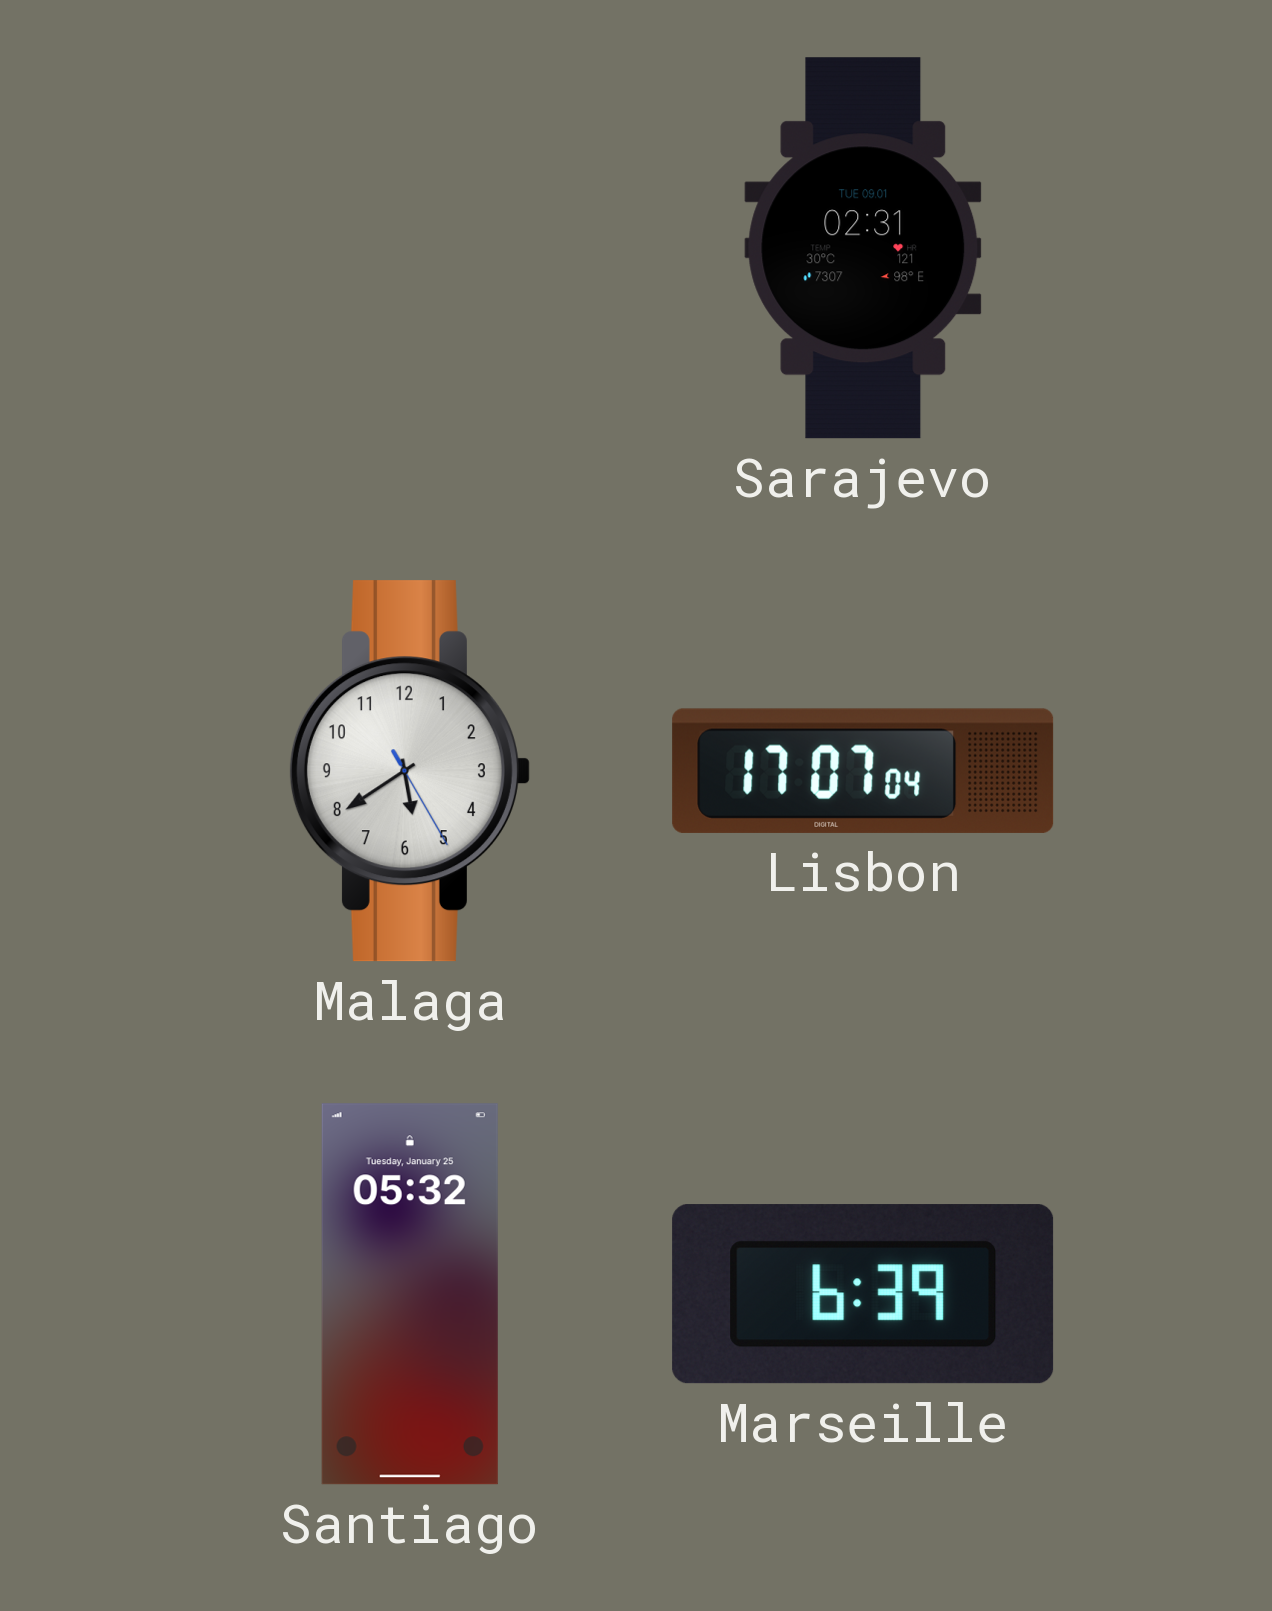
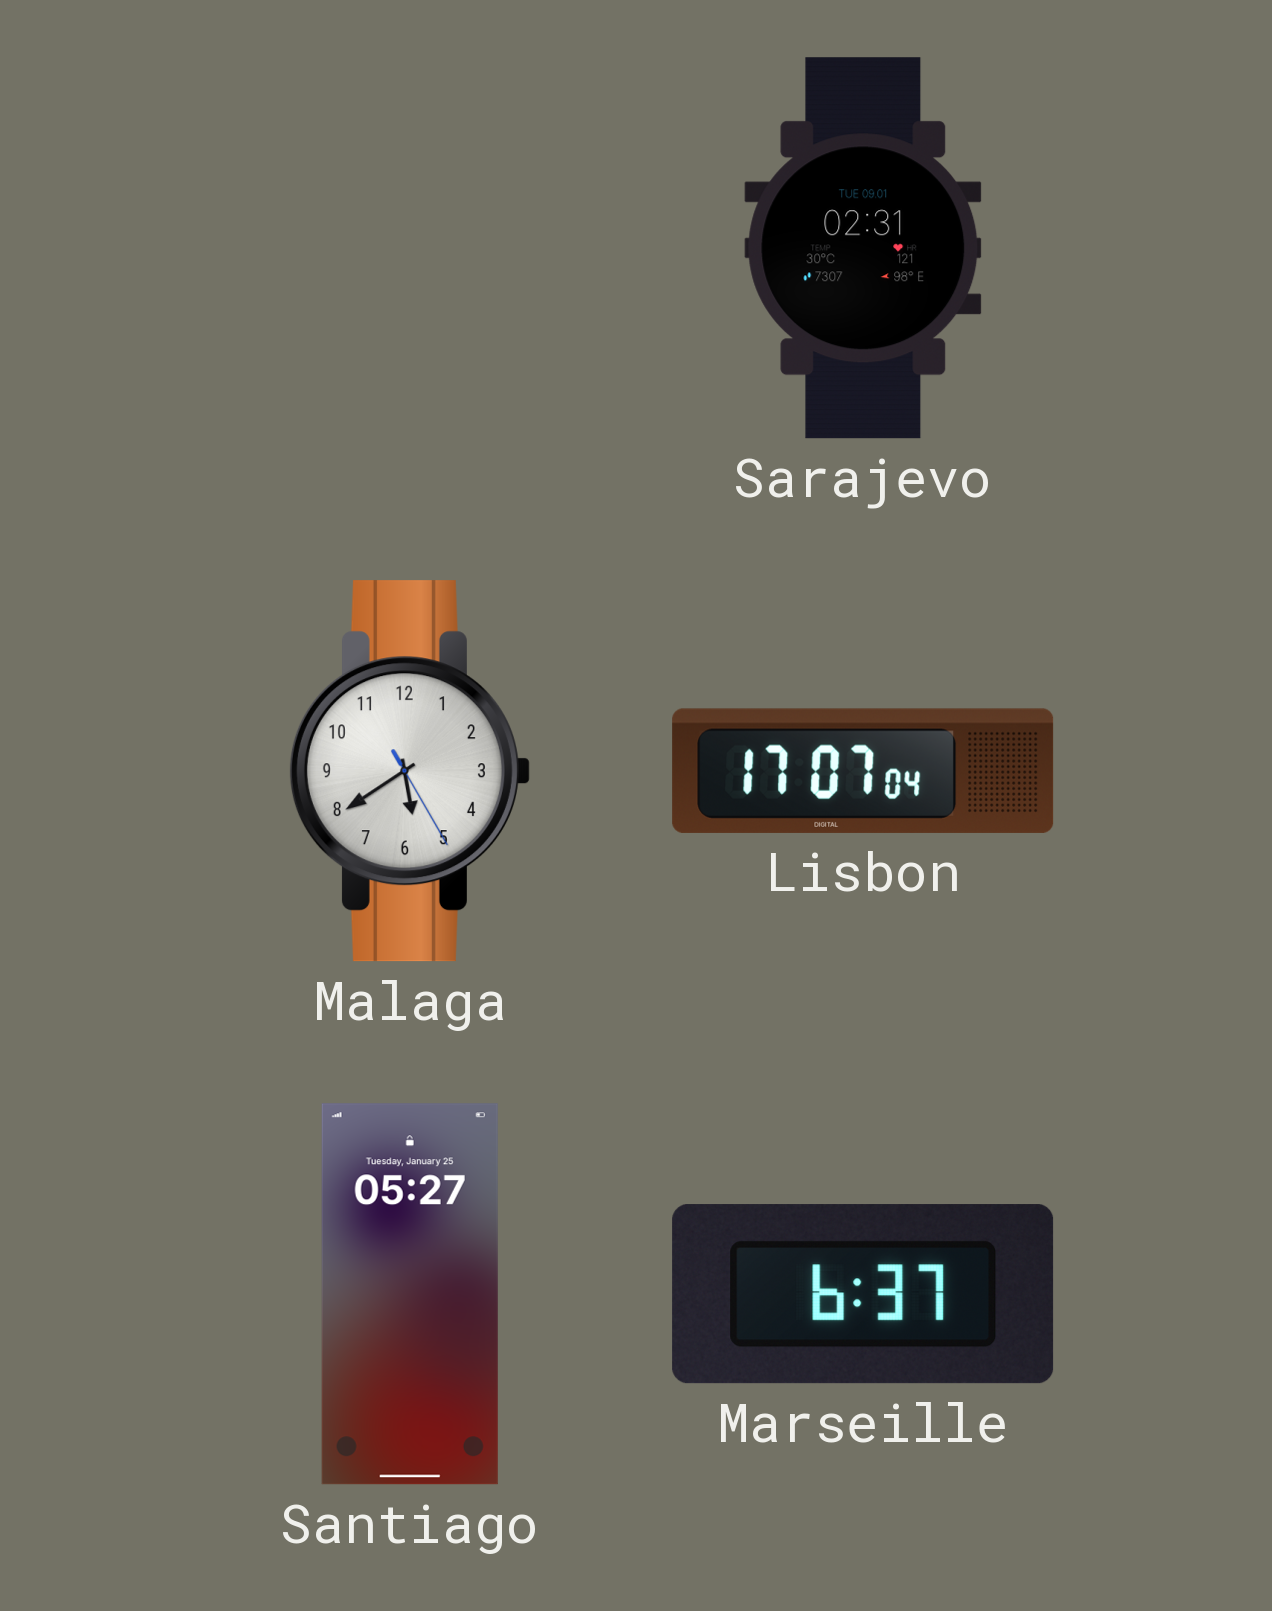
Santiago: 05:32 -> 05:27 (410, 1294)
Marseille: 6:39 -> 6:37 (863, 1294)
